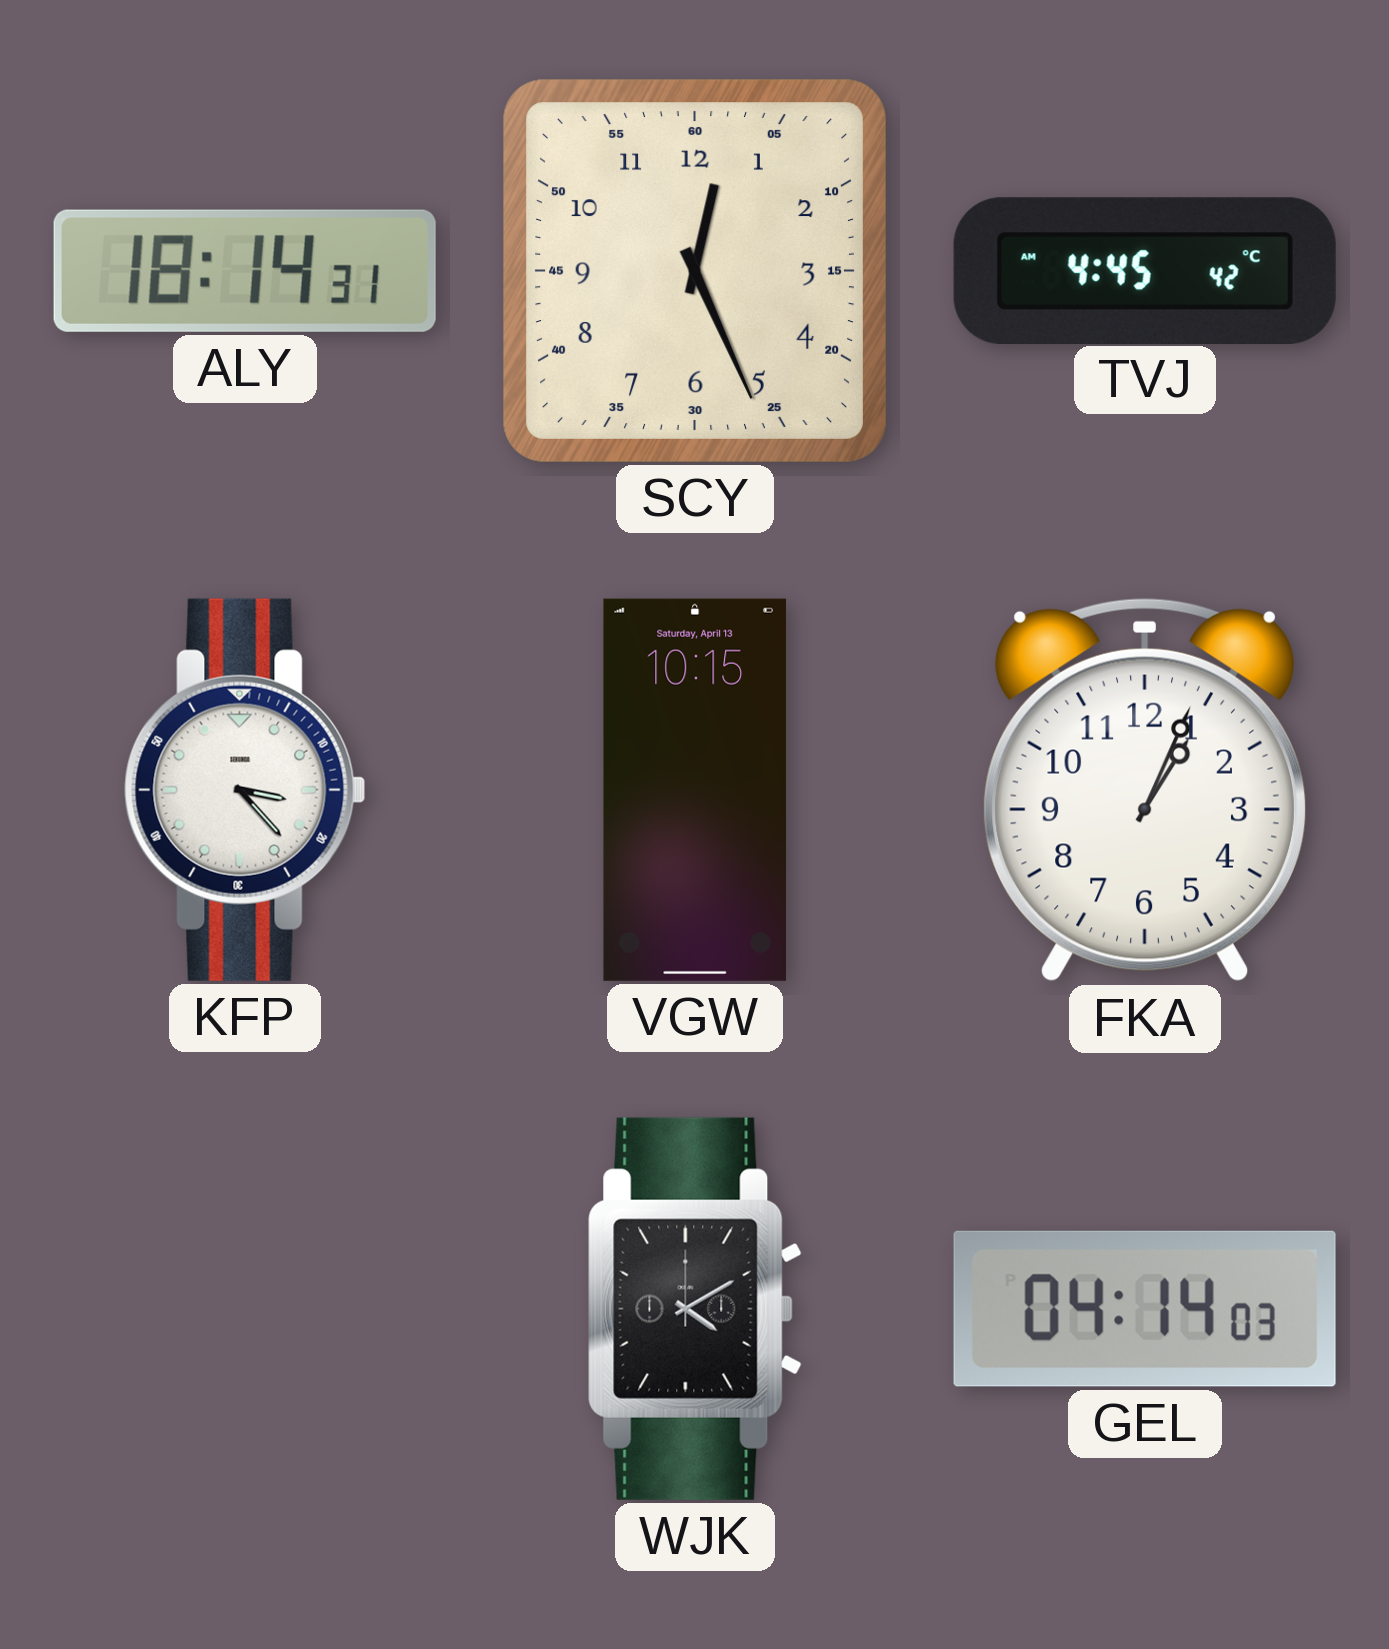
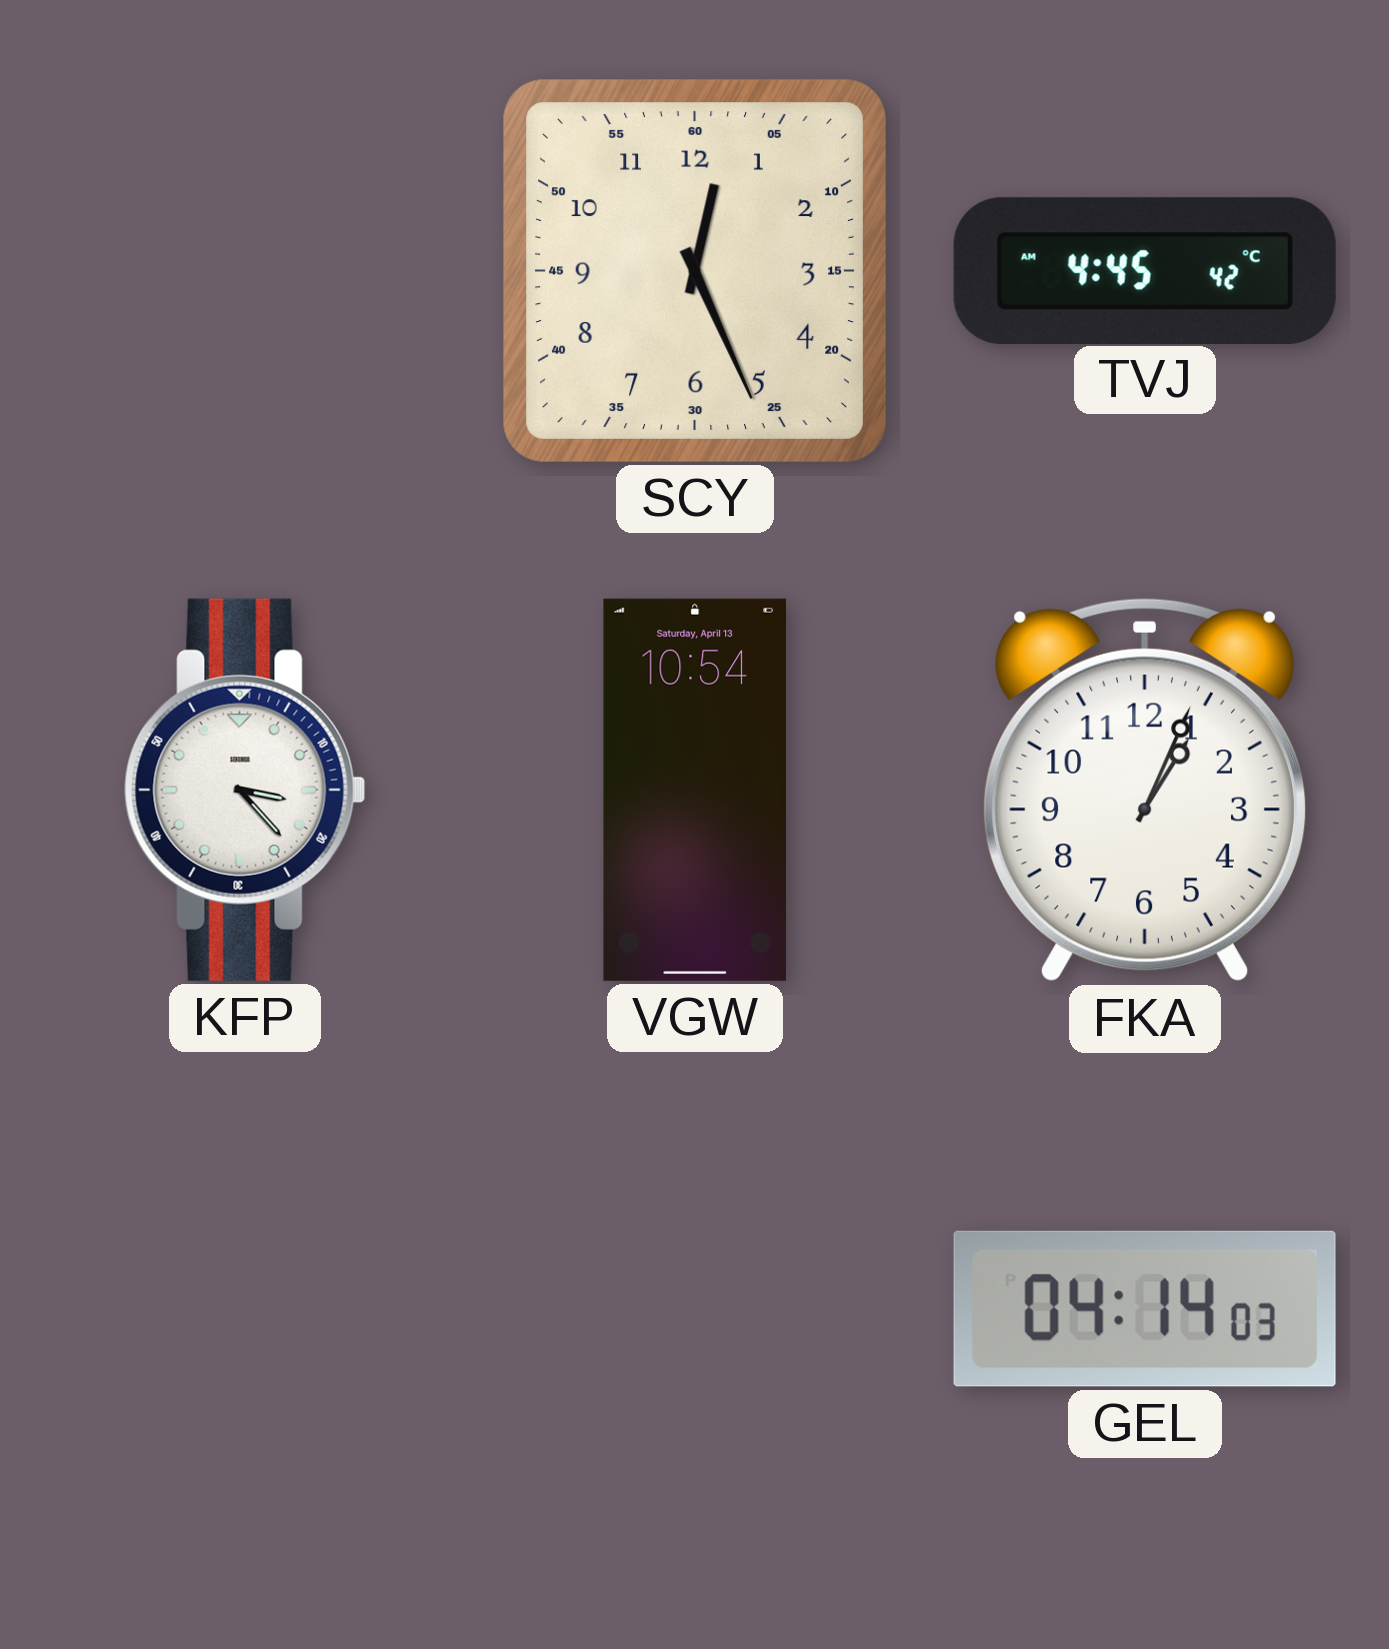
ALY: 18:14 -> none (245, 271)
VGW: 10:15 -> 10:54 (695, 790)
WJK: 4:10 -> none (695, 1309)
